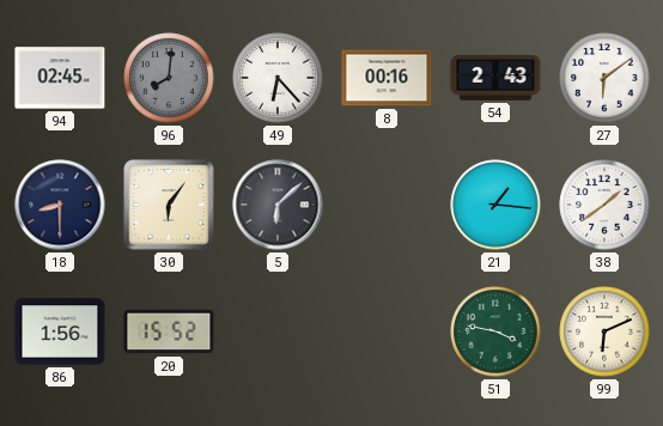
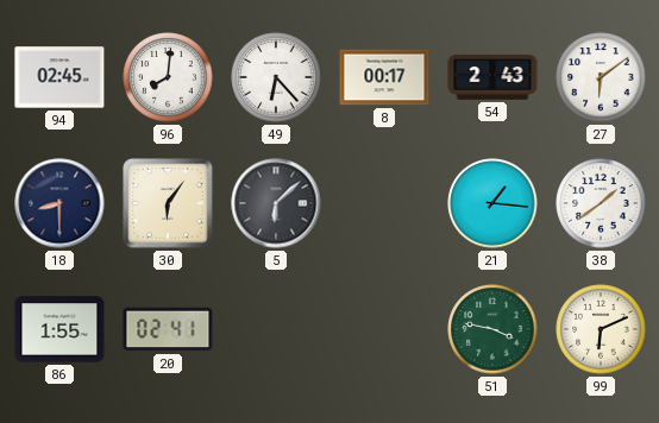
96 dial: grey -> white (168, 77)
8: 00:16 -> 00:17 (384, 77)
86: 1:56 -> 1:55 (59, 329)
20: 15:52 -> 02:41 (168, 329)
